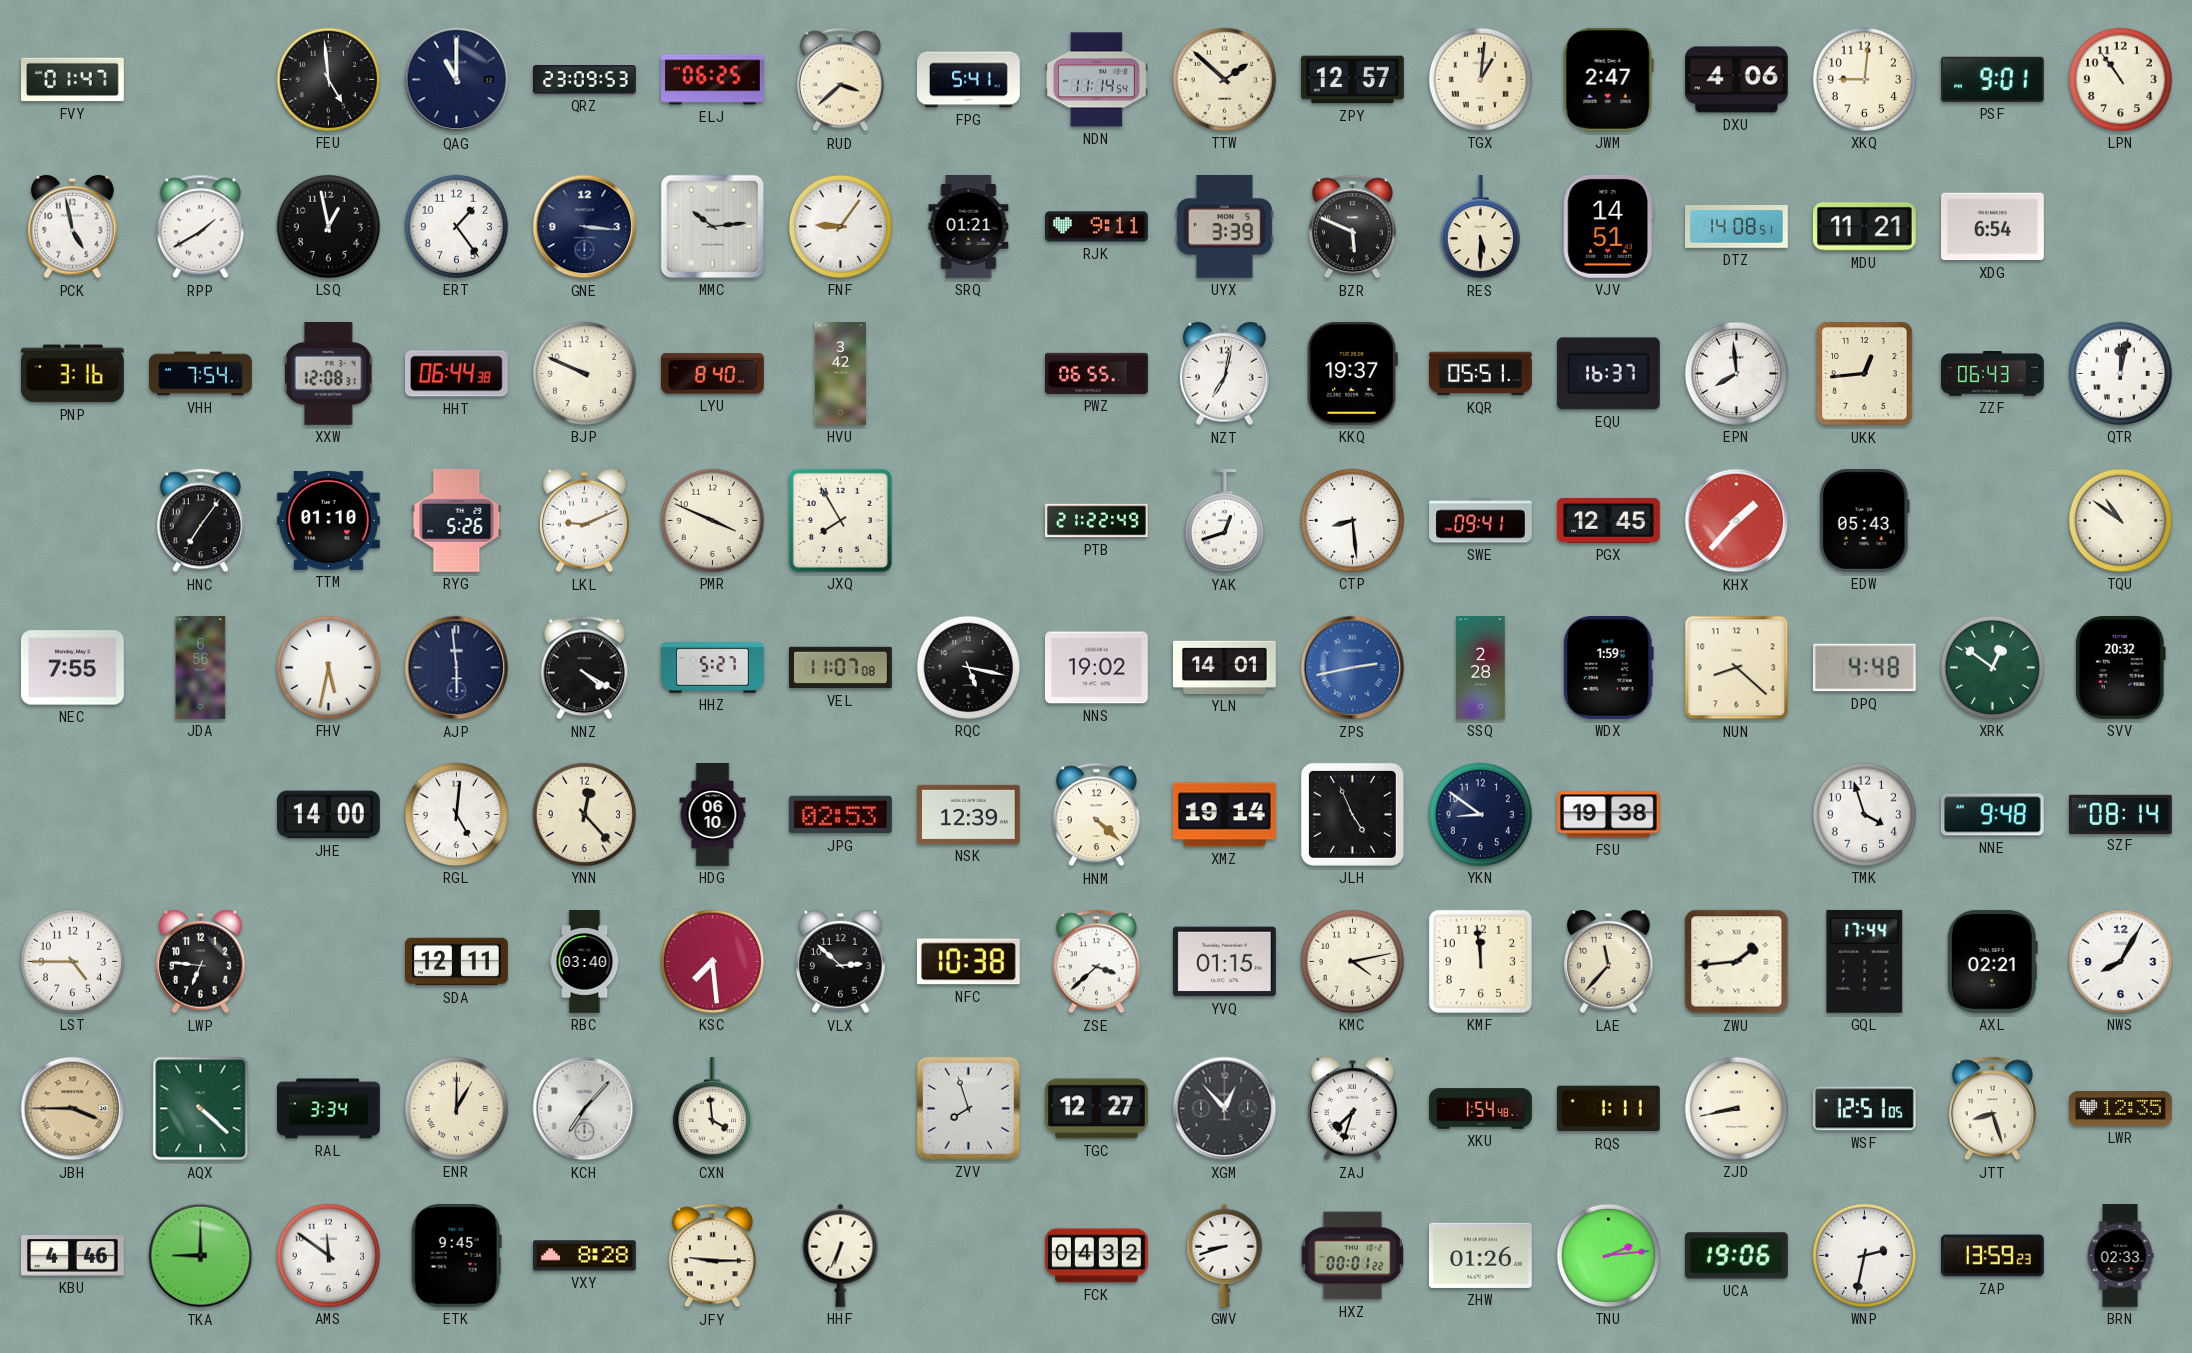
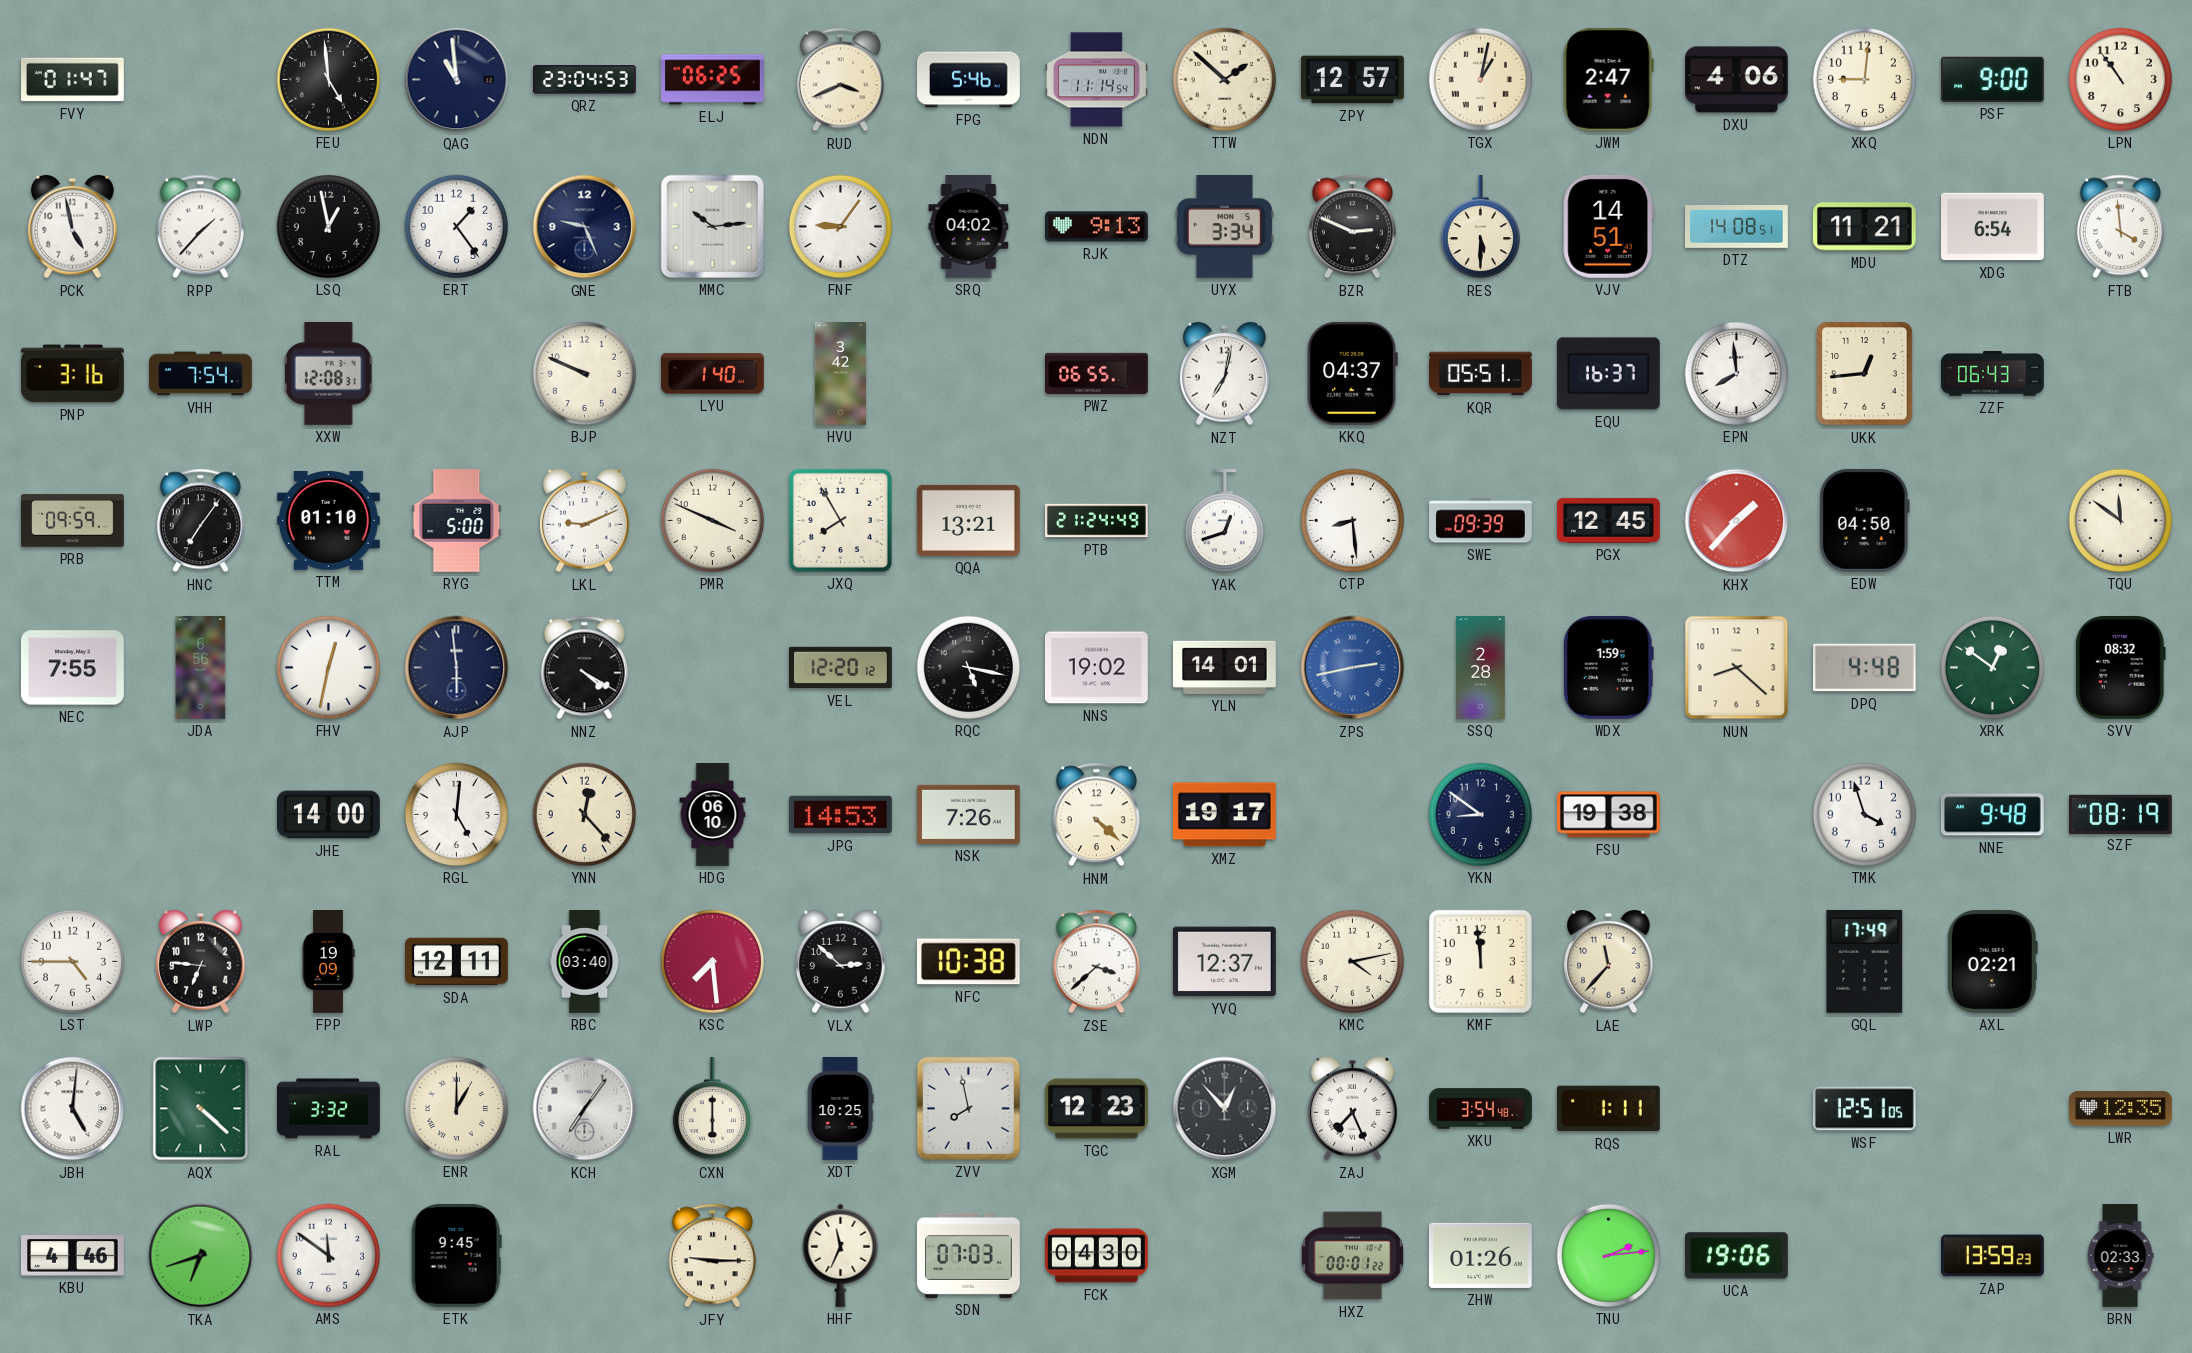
QAG: 11:00 -> 10:59 (457, 80)
QRZ: 23:09 -> 23:04 (584, 80)
RUD: 3:38 -> 3:41 (840, 80)
FPG: 5:41 -> 5:46 (969, 80)
TGX: 1:01 -> 1:02 (1480, 79)
PSF: 9:01 -> 9:00 (1992, 79)
RPP: 1:40 -> 1:37 (200, 227)
GNE: 3:16 -> 9:26 (585, 227)
SRQ: 01:21 -> 04:02 (969, 227)
RJK: 9:11 -> 9:13 (1097, 227)
UYX: 3:39 -> 3:34 (1224, 226)
BZR: 5:49 -> 2:49 (1352, 227)
FTB: none -> 3:59 (2120, 227)
HHT: 06:44 -> none (457, 374)
LYU: 8:40 -> 1:40 (713, 374)
KKQ: 19:37 -> 04:37 (1352, 373)
QTR: 12:02 -> none (2120, 373)
PRB: none -> 09:59 (73, 521)
RYG: 5:26 -> 5:00 (457, 521)
QQA: none -> 13:21 (969, 520)
PTB: 21:22 -> 21:24 (1097, 521)
SWE: 09:41 -> 09:39 (1481, 521)
EDW: 05:43 -> 04:50 (1864, 520)
TQU: 10:51 -> 11:51 (2120, 520)
FHV: 5:32 -> 12:32 (328, 667)
HHZ: 5:27 -> none (713, 668)
VEL: 11:07 -> 12:20 (841, 668)
SVV: 20:32 -> 08:32 (2120, 667)
JPG: 02:53 -> 14:53 (840, 815)
NSK: 12:39 -> 7:26 (969, 814)
XMZ: 19:14 -> 19:17 (1224, 815)
JLH: 4:56 -> none (1352, 814)
SZF: 08:14 -> 08:19 (2121, 814)
FPP: none -> 19:09 (328, 962)
YVQ: 01:15 -> 12:37 (1224, 962)
ZWU: 1:44 -> none (1737, 962)
GQL: 17:44 -> 17:49 (1865, 961)
NWS: 8:05 -> none (2120, 961)
JBH: 3:45 -> 5:01 (73, 1109)
JBH dial: champagne -> white (73, 1109)
RAL: 3:34 -> 3:32 (329, 1109)
KCH: 7:07 -> 7:06 (585, 1109)
CXN: 3:59 -> 6:00 (712, 1110)
XDT: none -> 10:25 (840, 1109)
ZVV: 7:57 -> 7:58 (968, 1108)
TGC: 12:27 -> 12:23 (1097, 1109)
ZAJ: 7:33 -> 7:26 (1353, 1109)
XKU: 1:54 -> 3:54 (1481, 1109)
ZJD: 8:43 -> none (1736, 1108)
JTT: 8:27 -> none (1992, 1109)
TKA: 9:00 -> 6:42 (201, 1256)
VXY: 8:28 -> none (585, 1256)
HHF: 6:34 -> 11:34 (841, 1255)
SDN: none -> 07:03 (969, 1255)
FCK: 04:32 -> 04:30 (1097, 1256)
GWV: 8:42 -> none (1225, 1255)
WNP: 2:32 -> none (1864, 1255)
